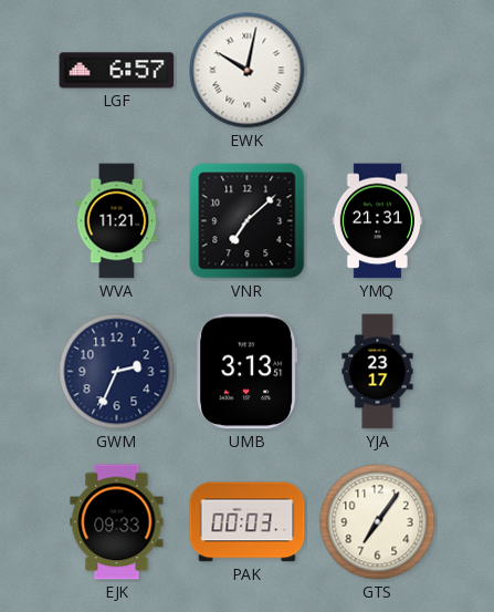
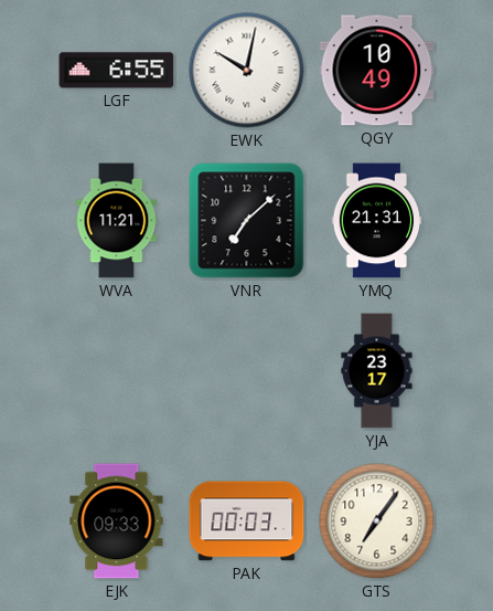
LGF: 6:57 -> 6:55 (117, 71)
QGY: none -> 10:49 (377, 71)
GWM: 2:34 -> none (117, 372)
UMB: 3:13 -> none (248, 372)
